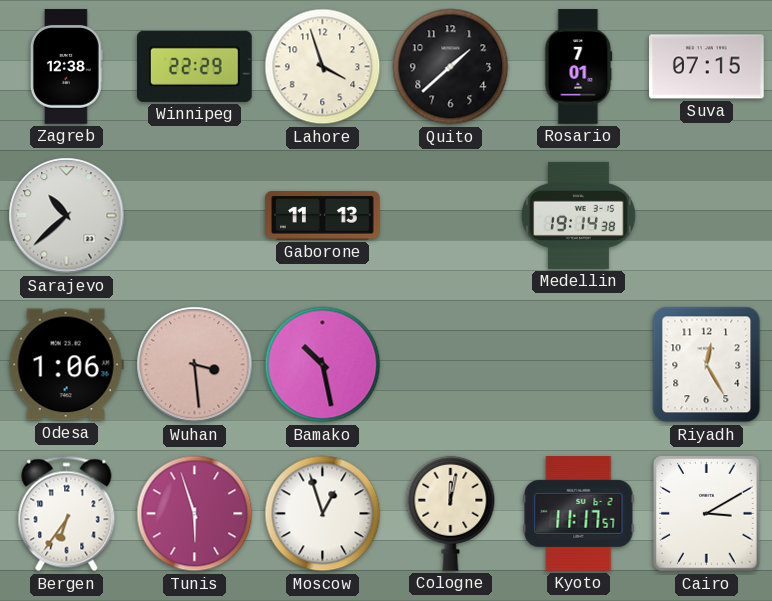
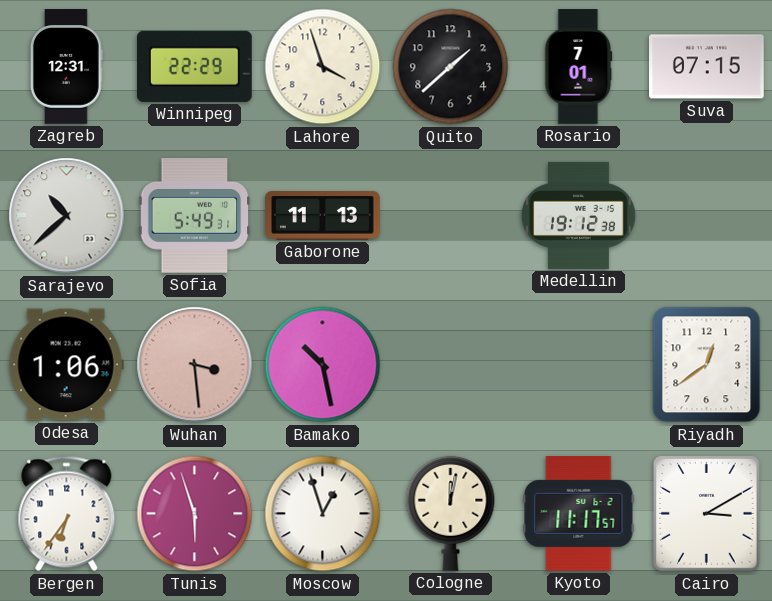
Zagreb: 12:38 -> 12:31 (66, 67)
Sofia: none -> 5:49 (195, 216)
Medellin: 19:14 -> 19:12 (578, 215)
Riyadh: 12:25 -> 12:39 (707, 365)
